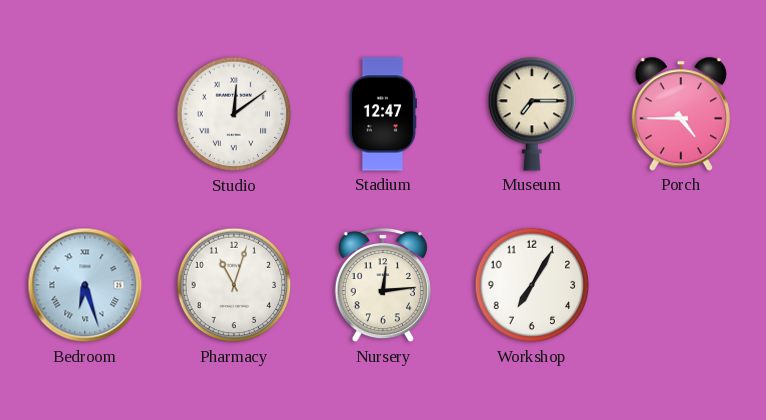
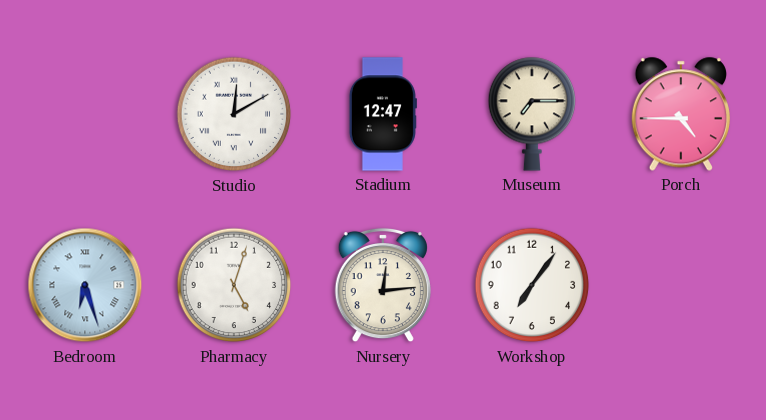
Studio: 12:09 -> 12:10 (234, 114)
Pharmacy: 11:03 -> 5:03 (234, 285)
Workshop: 7:05 -> 7:06 (532, 285)
